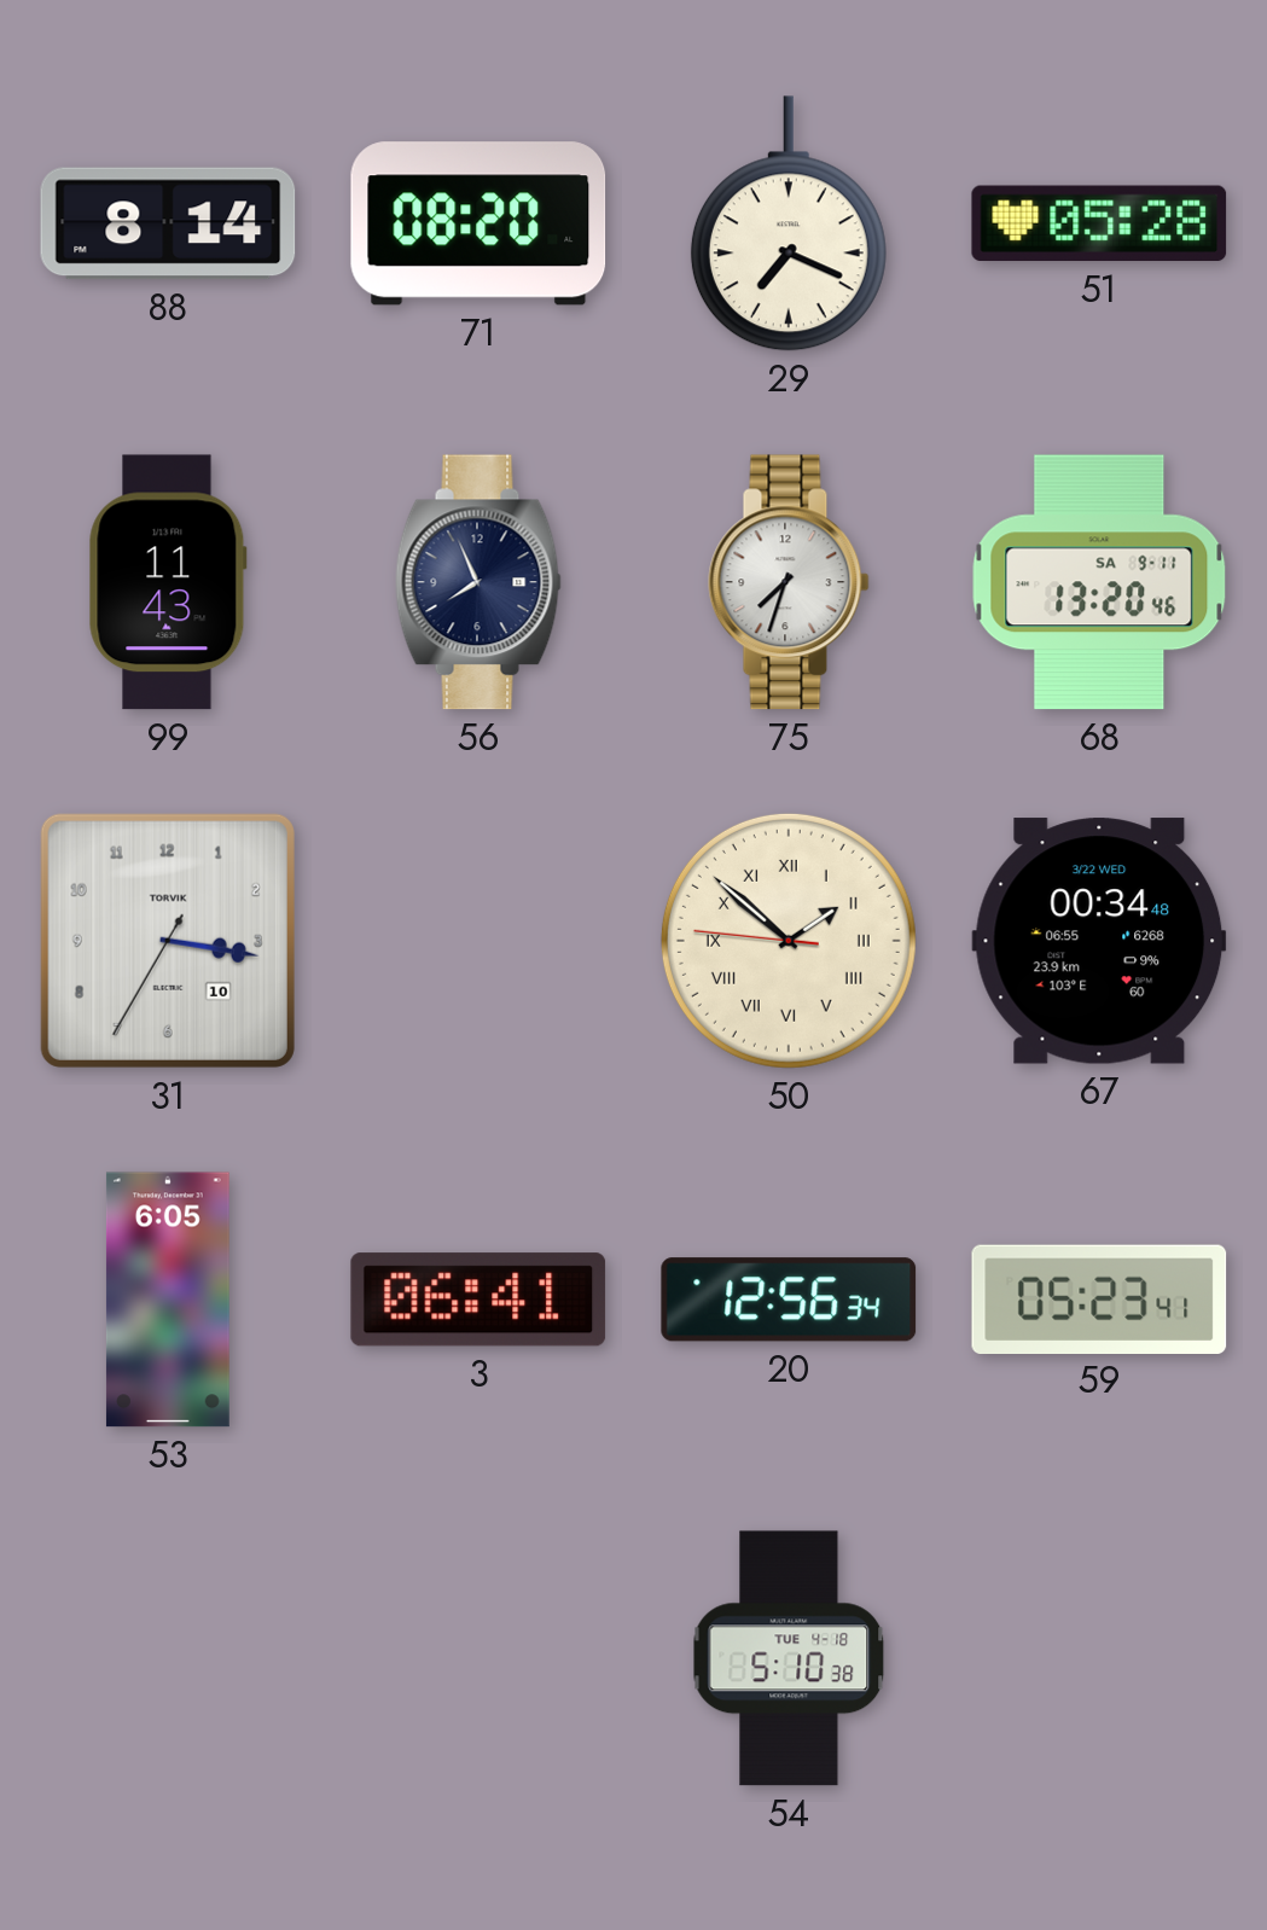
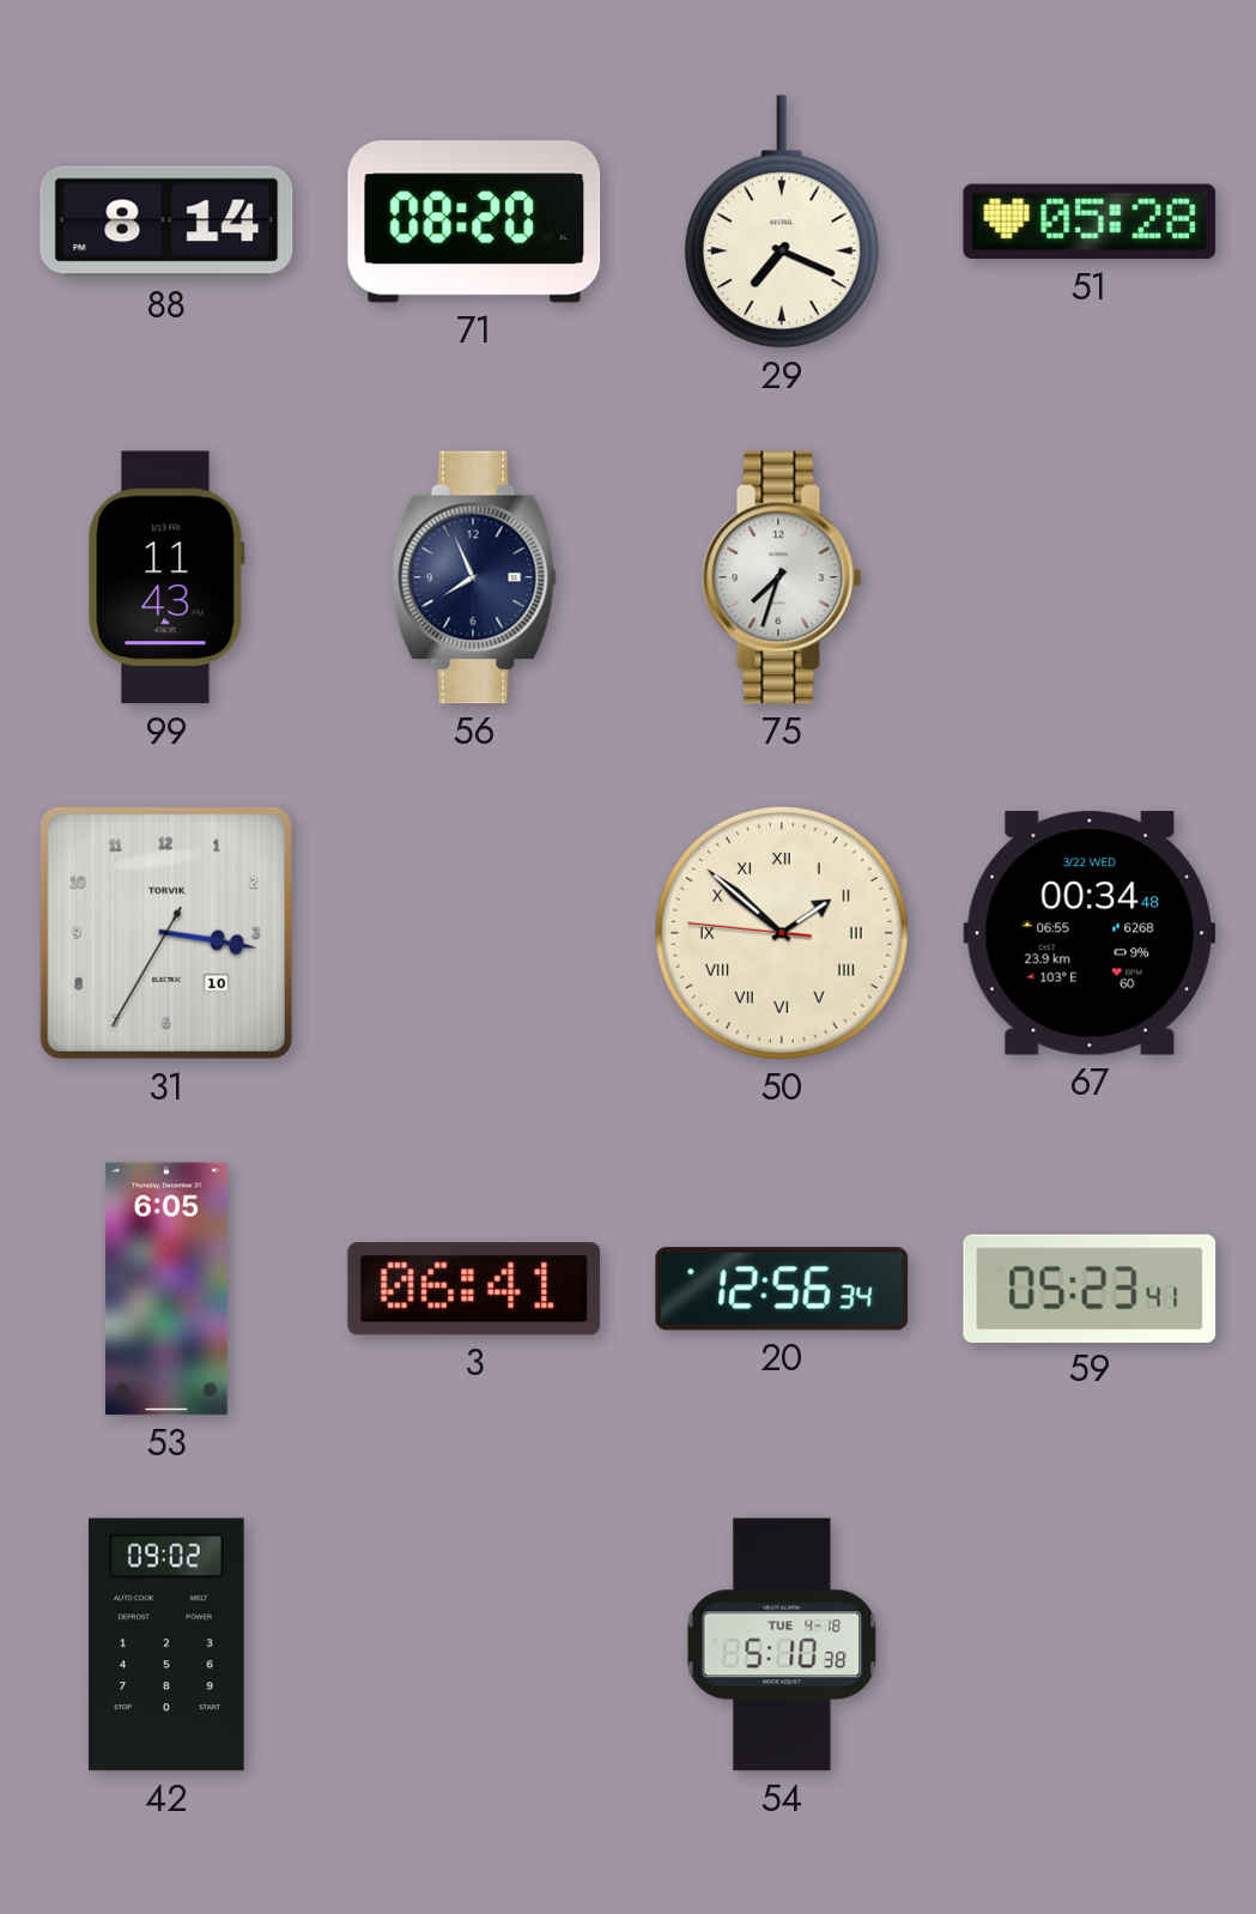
68: 13:20 -> none (1099, 582)
42: none -> 09:02 (166, 1645)
